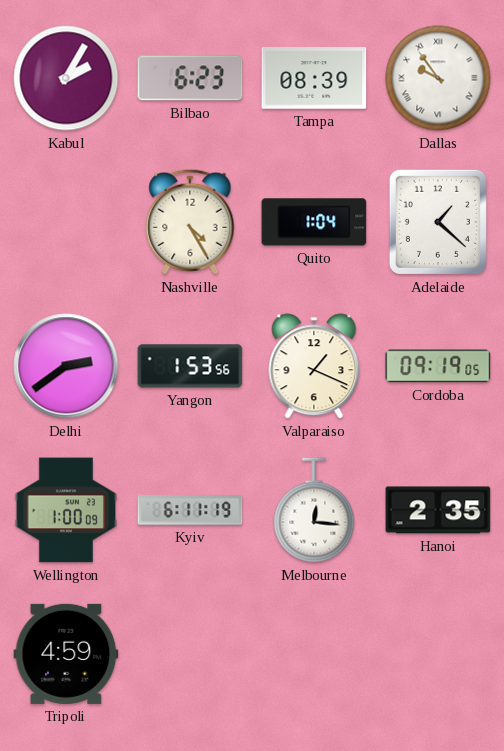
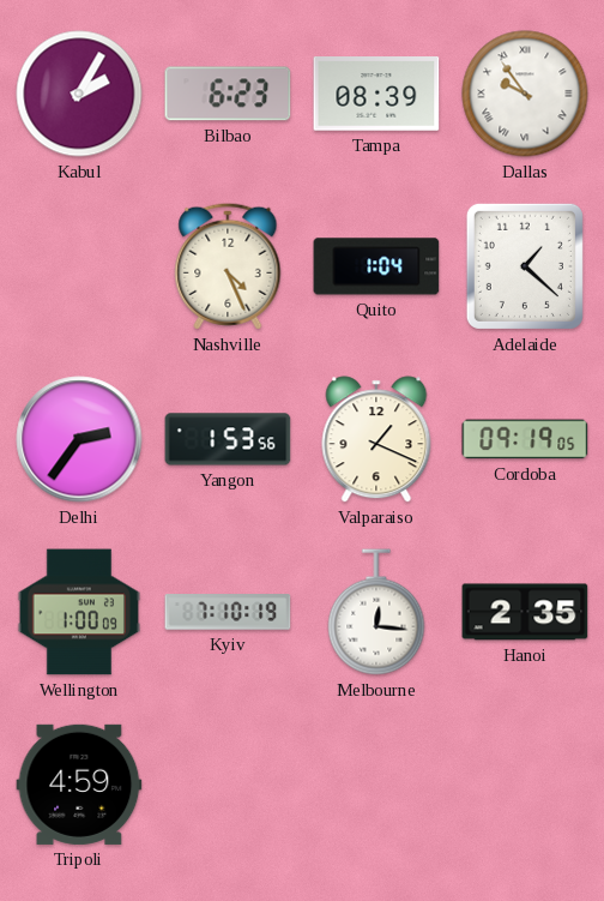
Nashville: 4:25 -> 4:26 (228, 266)
Delhi: 2:39 -> 2:36 (79, 439)
Kyiv: 6:11 -> 7:10 (228, 612)
